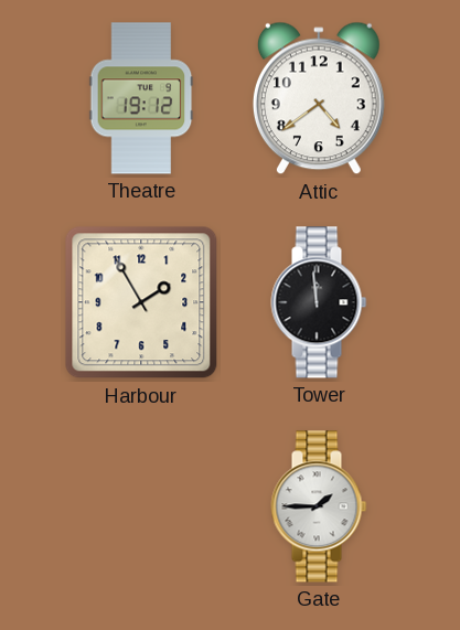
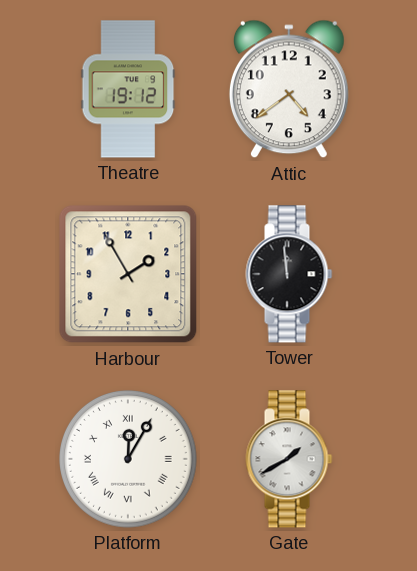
Platform: none -> 12:05 (129, 460)
Gate: 1:45 -> 1:40 (289, 459)
